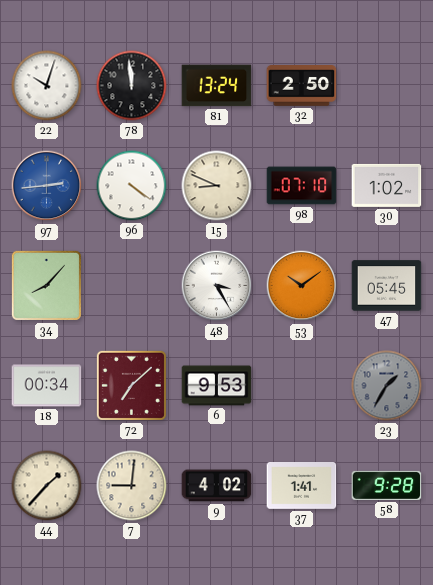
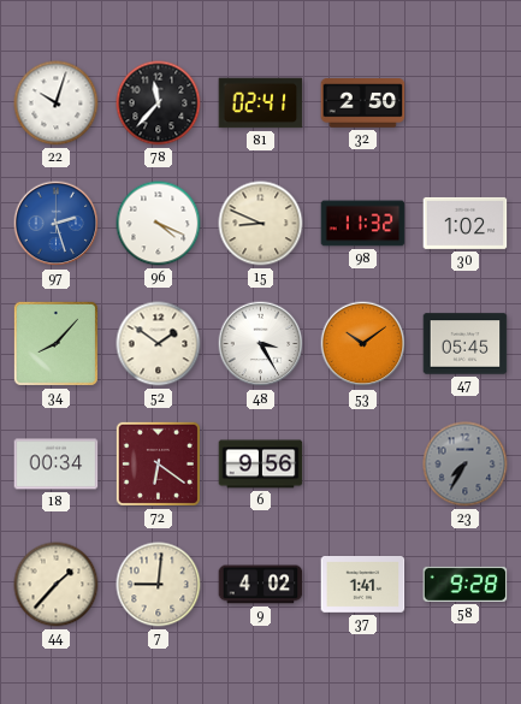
78: 11:59 -> 11:37 (159, 103)
81: 13:24 -> 02:41 (261, 103)
97: 2:44 -> 2:27 (57, 224)
96: 4:21 -> 4:19 (159, 224)
98: 07:10 -> 11:32 (363, 224)
52: none -> 1:51 (159, 344)
72: 7:08 -> 6:21 (158, 463)
6: 9:53 -> 9:56 (261, 465)
23: 1:35 -> 7:35 (466, 465)
